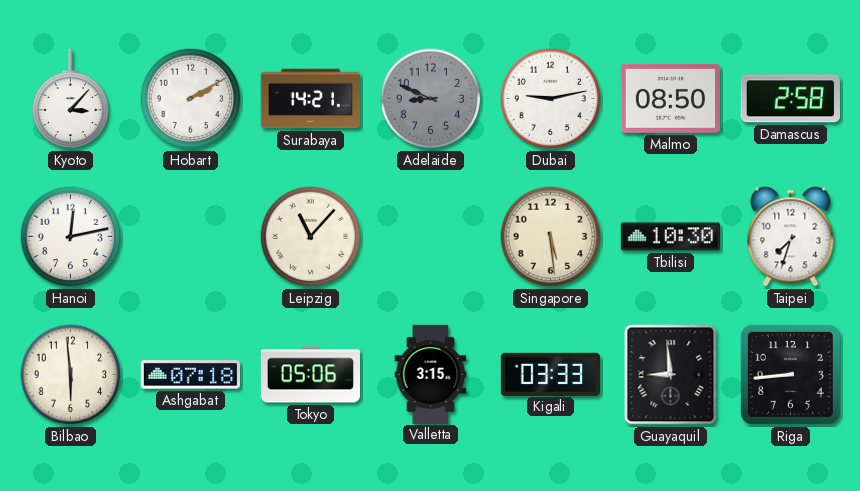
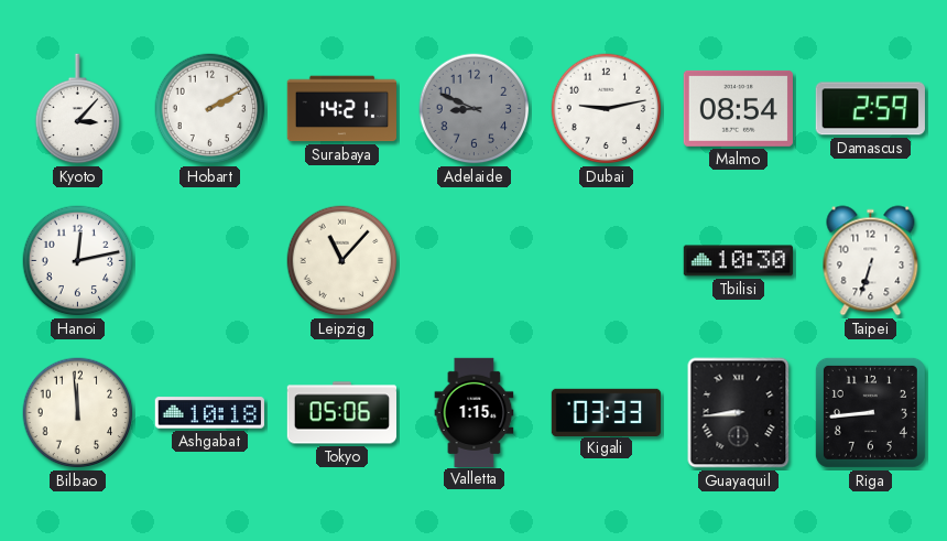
Malmo: 08:50 -> 08:54 (738, 108)
Damascus: 2:58 -> 2:59 (870, 109)
Singapore: 5:29 -> none (551, 237)
Taipei: 7:33 -> 6:33 (871, 261)
Bilbao: 5:59 -> 11:59 (78, 413)
Ashgabat: 07:18 -> 10:18 (209, 413)
Valletta: 3:15 -> 1:15 (475, 412)
Guayaquil: 8:59 -> 8:44 (739, 413)
